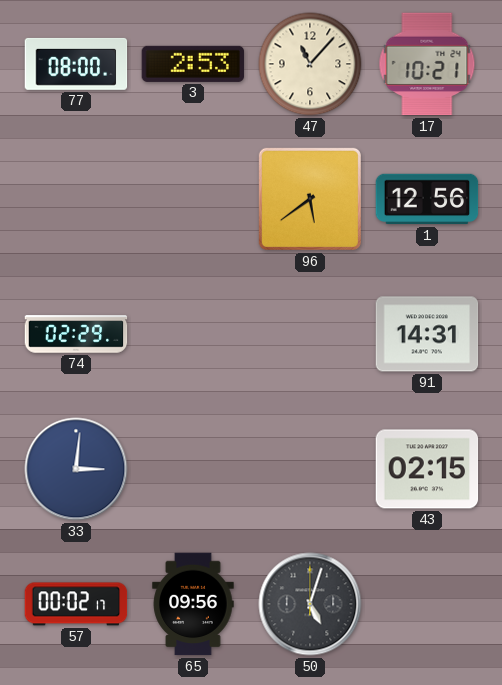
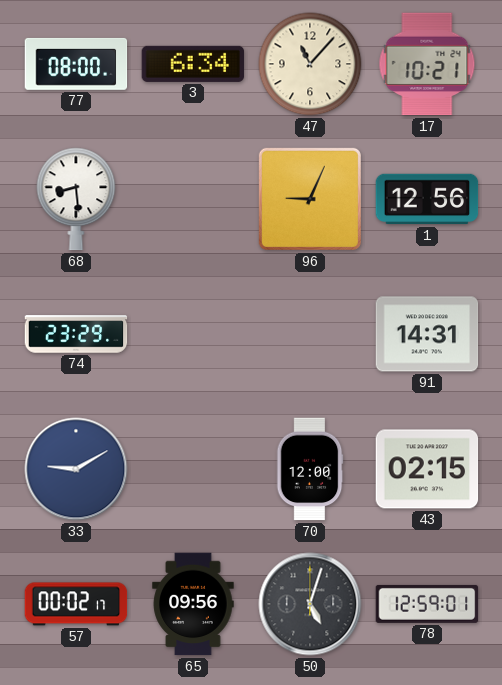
3: 2:53 -> 6:34 (193, 64)
68: none -> 8:29 (76, 199)
96: 5:39 -> 9:04 (310, 199)
74: 02:29 -> 23:29 (76, 334)
33: 3:01 -> 9:10 (76, 469)
70: none -> 12:00 (310, 469)
78: none -> 12:59 (427, 604)
